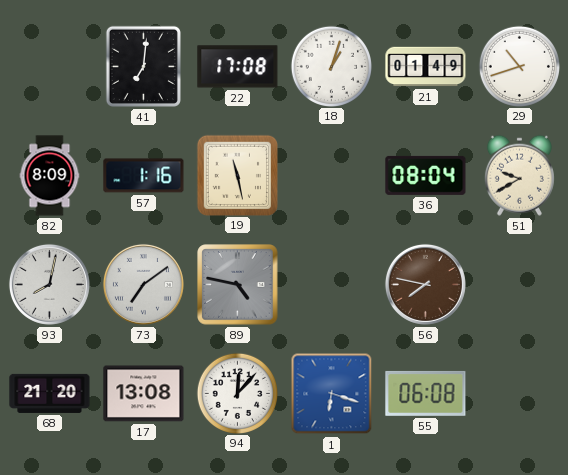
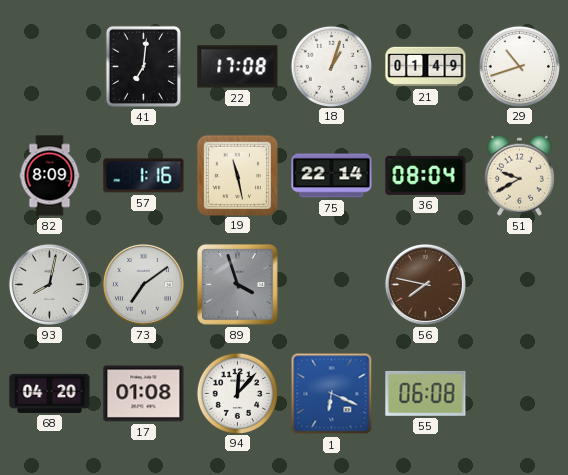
75: none -> 22:14 (332, 176)
89: 4:47 -> 3:57 (238, 285)
68: 21:20 -> 04:20 (50, 393)
17: 13:08 -> 01:08 (144, 394)
1: 6:18 -> 6:19 (332, 394)
